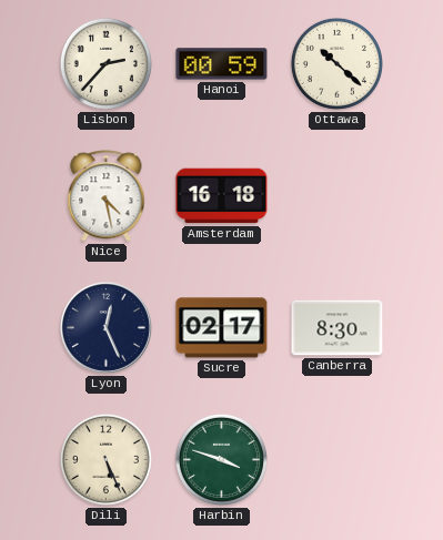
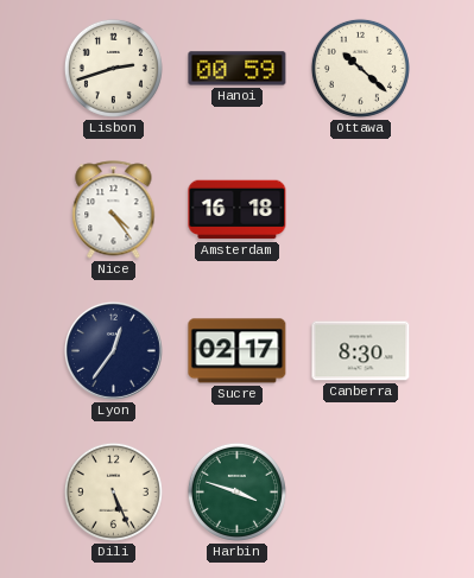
Lisbon: 2:37 -> 2:42 (113, 68)
Nice: 4:28 -> 4:24 (114, 210)
Lyon: 12:26 -> 12:36 (113, 350)
